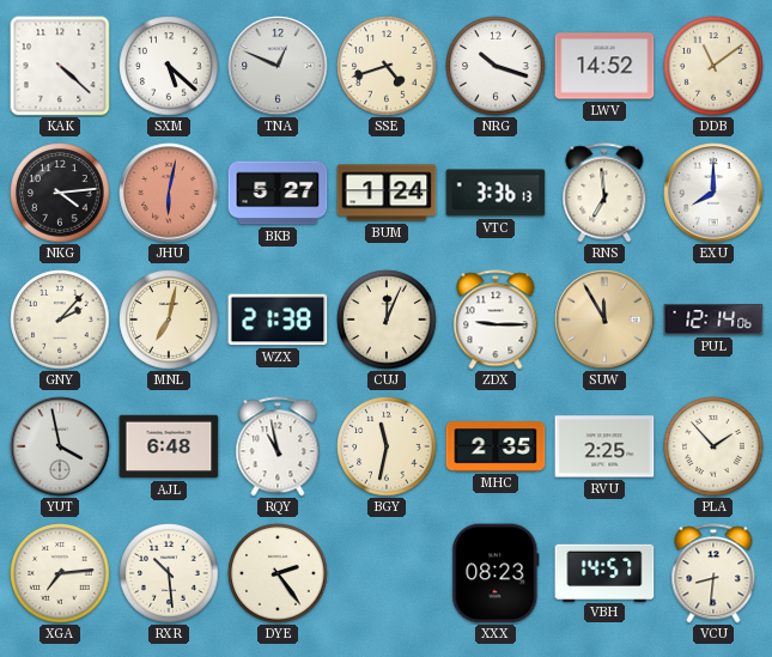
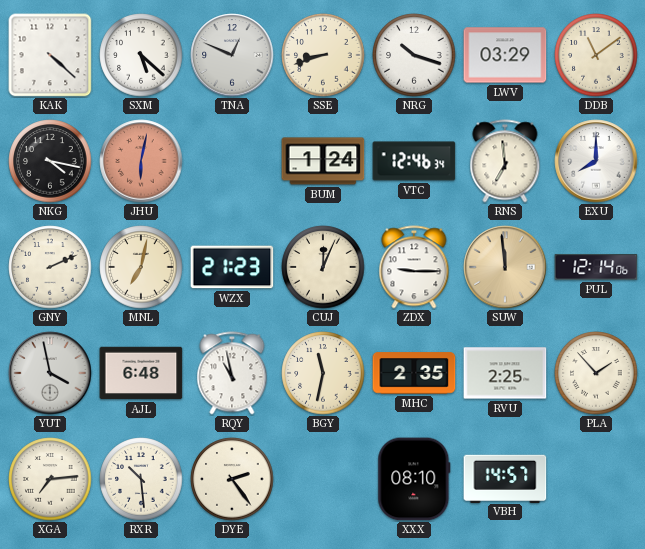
SSE: 4:42 -> 8:42 (323, 55)
LWV: 14:52 -> 03:29 (505, 55)
NKG: 4:14 -> 4:17 (50, 161)
BKB: 5:27 -> none (278, 193)
VTC: 3:36 -> 12:46 (414, 161)
GNY: 2:07 -> 2:11 (50, 267)
WZX: 21:38 -> 21:23 (232, 267)
SUW: 11:55 -> 11:59 (505, 267)
XXX: 08:23 -> 08:10 (414, 479)
VCU: 8:31 -> none (713, 573)
